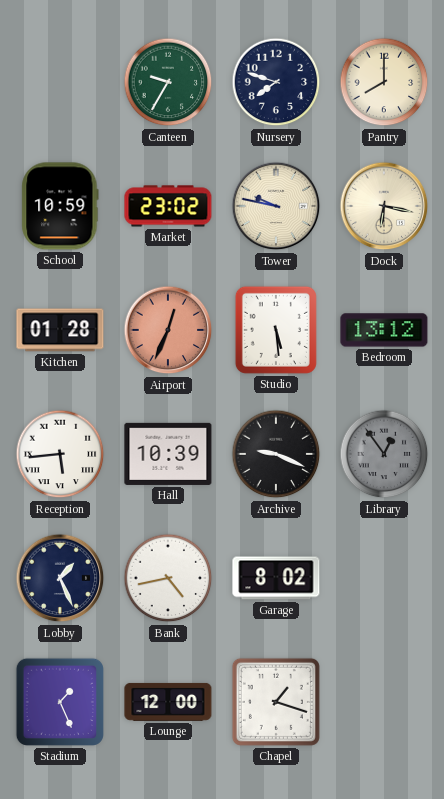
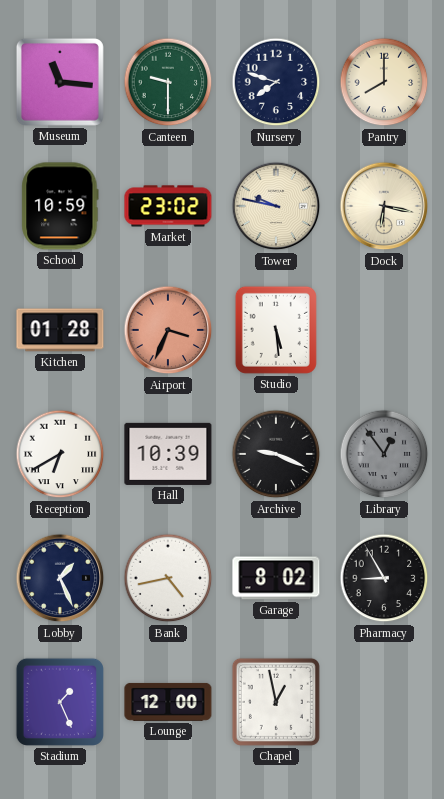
Museum: none -> 11:16 (60, 82)
Canteen: 9:35 -> 9:30 (168, 82)
Airport: 12:34 -> 3:34 (168, 330)
Bedroom: 13:12 -> none (384, 330)
Reception: 5:44 -> 6:40 (60, 454)
Pharmacy: none -> 8:55 (384, 578)
Chapel: 1:18 -> 12:58 (276, 702)
